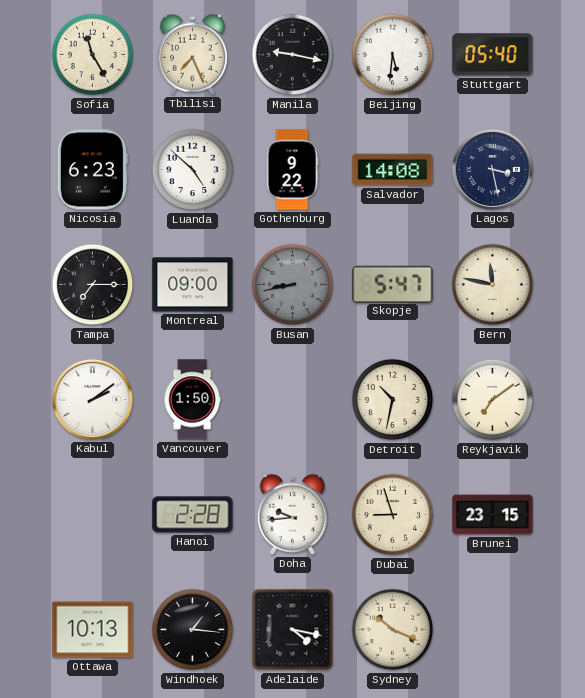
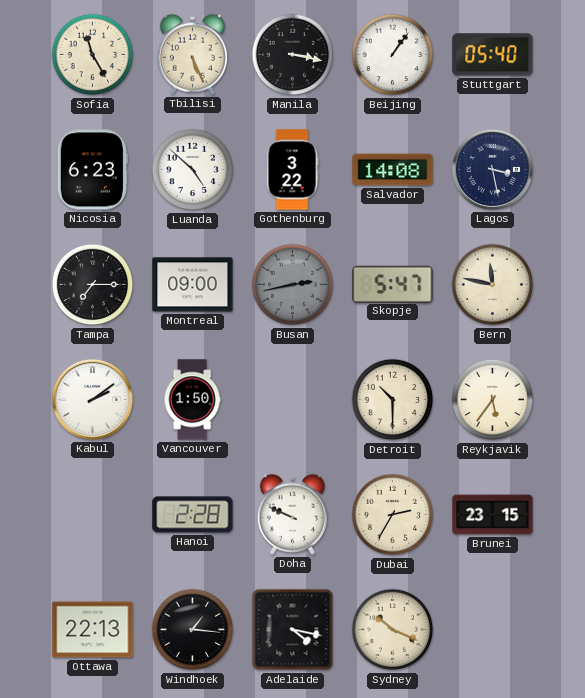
Tbilisi: 7:26 -> 5:26 (192, 54)
Manila: 9:17 -> 3:17 (293, 55)
Beijing: 5:31 -> 1:06 (393, 55)
Gothenburg: 9:22 -> 3:22 (292, 170)
Busan: 8:43 -> 2:43 (293, 285)
Detroit: 10:32 -> 10:30 (393, 400)
Reykjavik: 7:09 -> 5:36 (493, 400)
Doha: 9:44 -> 9:49 (292, 514)
Dubai: 8:57 -> 2:35 (393, 515)
Ottawa: 10:13 -> 22:13 (93, 630)
